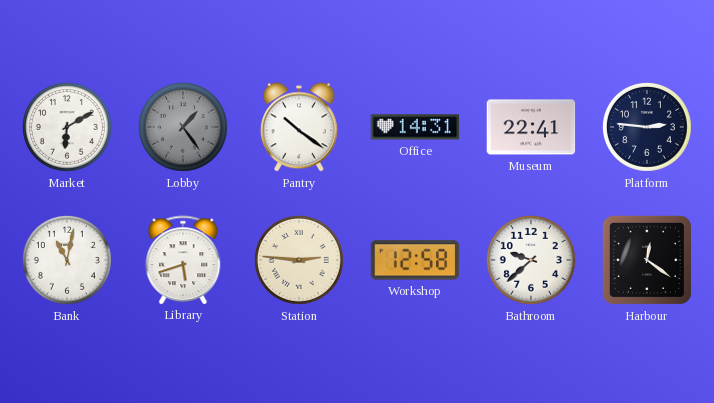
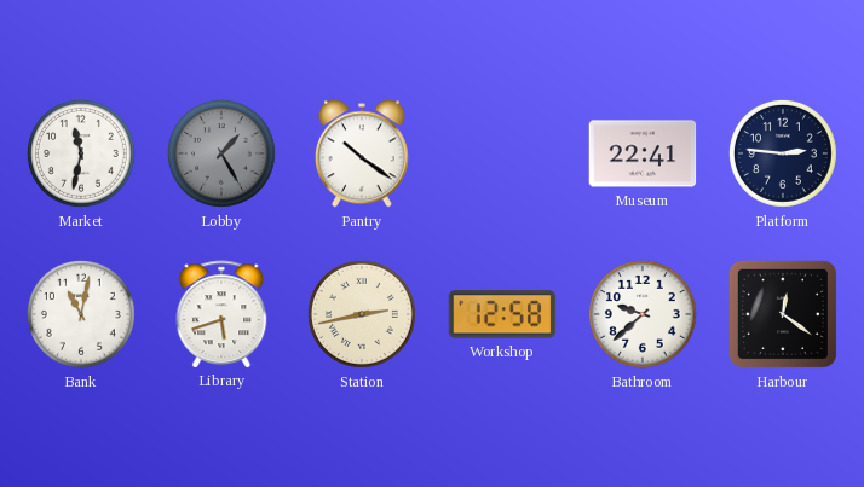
Market: 6:10 -> 11:32 (81, 153)
Lobby: 1:24 -> 1:25 (221, 153)
Office: 14:31 -> none (415, 127)
Station: 2:46 -> 2:43 (362, 314)
